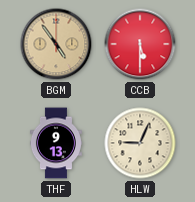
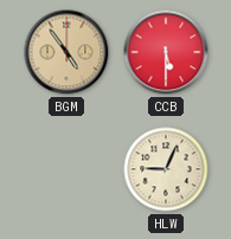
THF: 9:13 -> none (56, 143)
